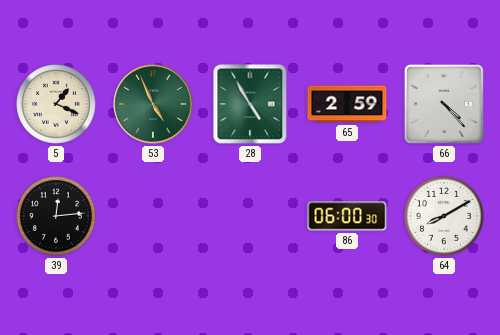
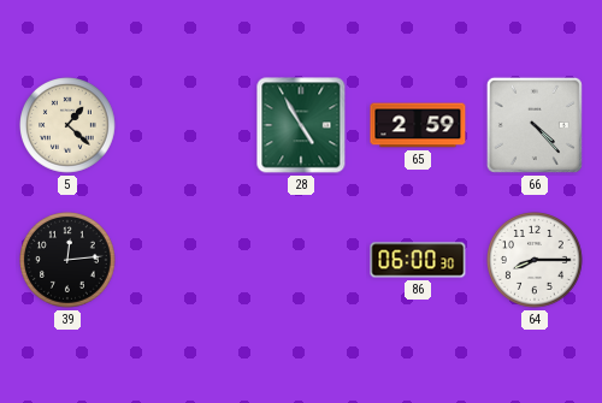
5: 1:19 -> 1:22 (69, 126)
53: 4:56 -> none (153, 104)
64: 8:10 -> 8:15 (536, 261)
